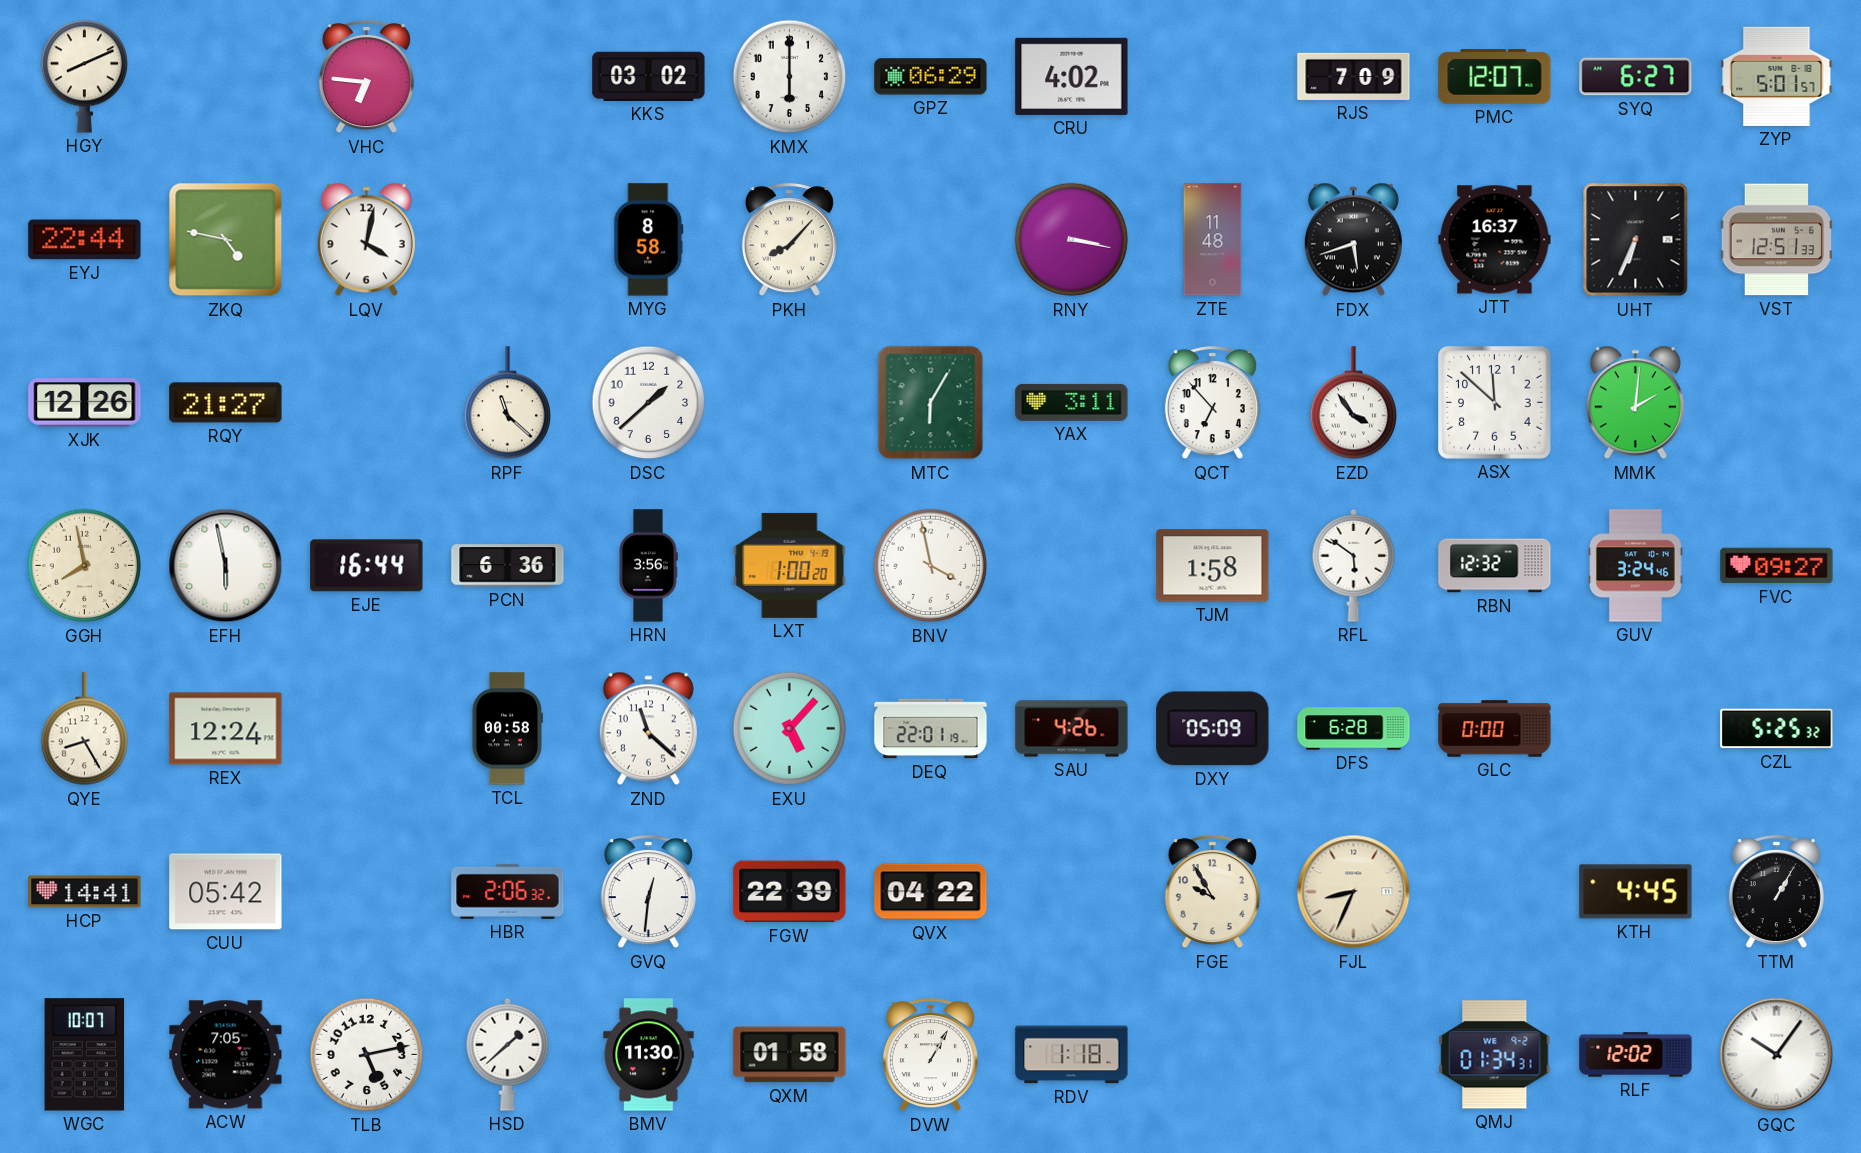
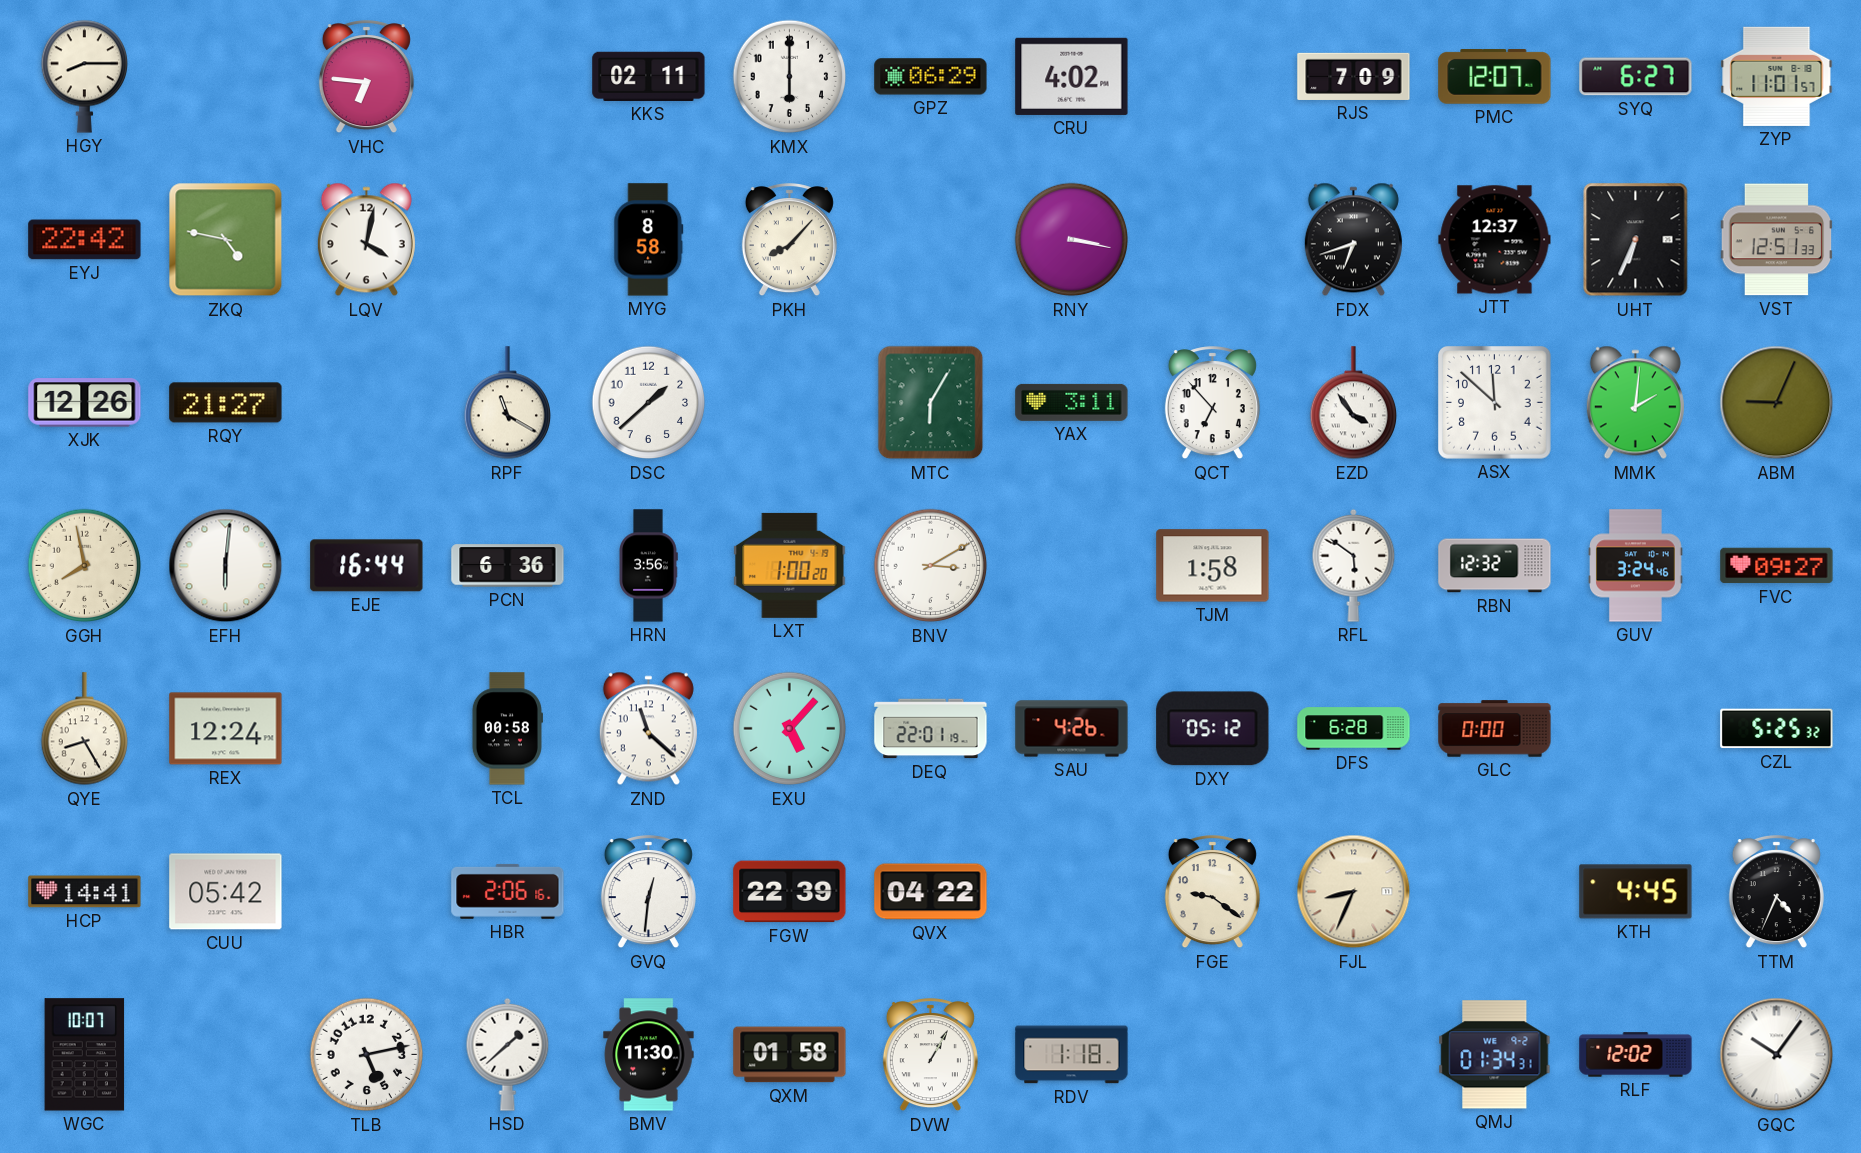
HGY: 8:11 -> 8:15 (84, 76)
KKS: 03:02 -> 02:11 (649, 76)
ZYP: 5:01 -> 11:01 (1777, 76)
EYJ: 22:44 -> 22:42 (85, 240)
ZTE: 11:48 -> none (1213, 240)
FDX: 5:42 -> 6:42 (1353, 240)
JTT: 16:37 -> 12:37 (1495, 240)
RPF: 11:22 -> 11:20 (507, 403)
ABM: none -> 9:04 (1777, 403)
EFH: 5:58 -> 6:01 (226, 566)
BNV: 3:58 -> 3:10 (931, 566)
DXY: 05:09 -> 05:12 (1213, 729)
HBR: 2:06:32 -> 2:06:16 (508, 891)
FGE: 9:55 -> 9:21 (1212, 892)
TTM: 1:05 -> 4:34 (1776, 892)
ACW: 7:05 -> none (226, 1055)
